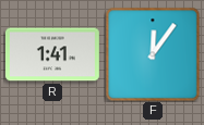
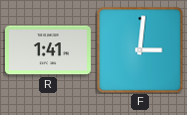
F: 12:06 -> 3:01 (140, 50)
